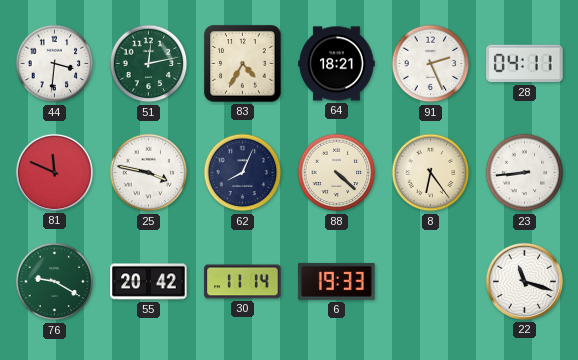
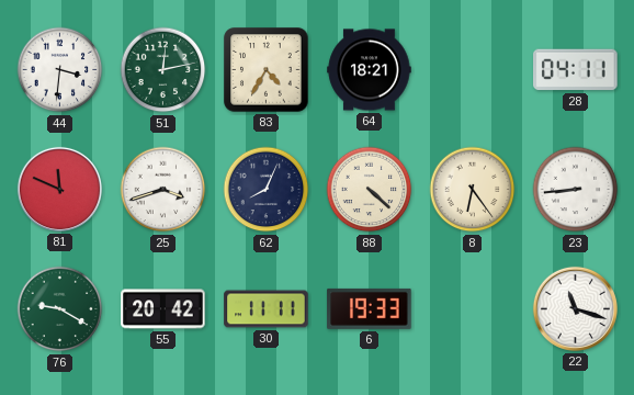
91: 2:26 -> none (431, 64)
25: 3:47 -> 3:42 (163, 190)
30: 11:14 -> 11:11 (267, 309)
